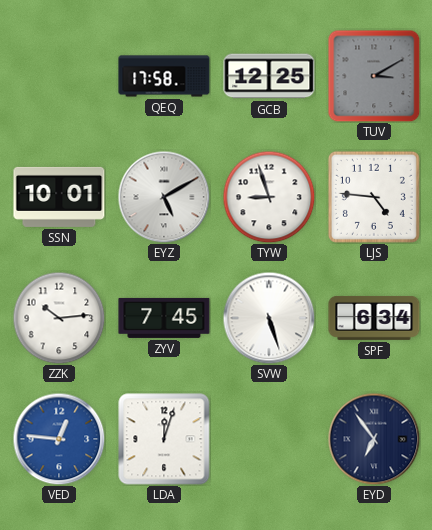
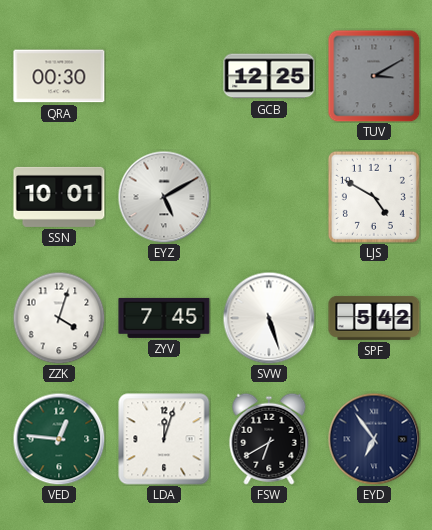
QRA: none -> 00:30 (59, 76)
QEQ: 17:58 -> none (164, 76)
TYW: 8:57 -> none (269, 197)
LJS: 4:46 -> 4:50 (374, 197)
ZZK: 10:14 -> 4:03 (59, 318)
SPF: 6:34 -> 5:42 (374, 318)
VED dial: blue -> green (59, 439)
FSW: none -> 6:40 (269, 439)
